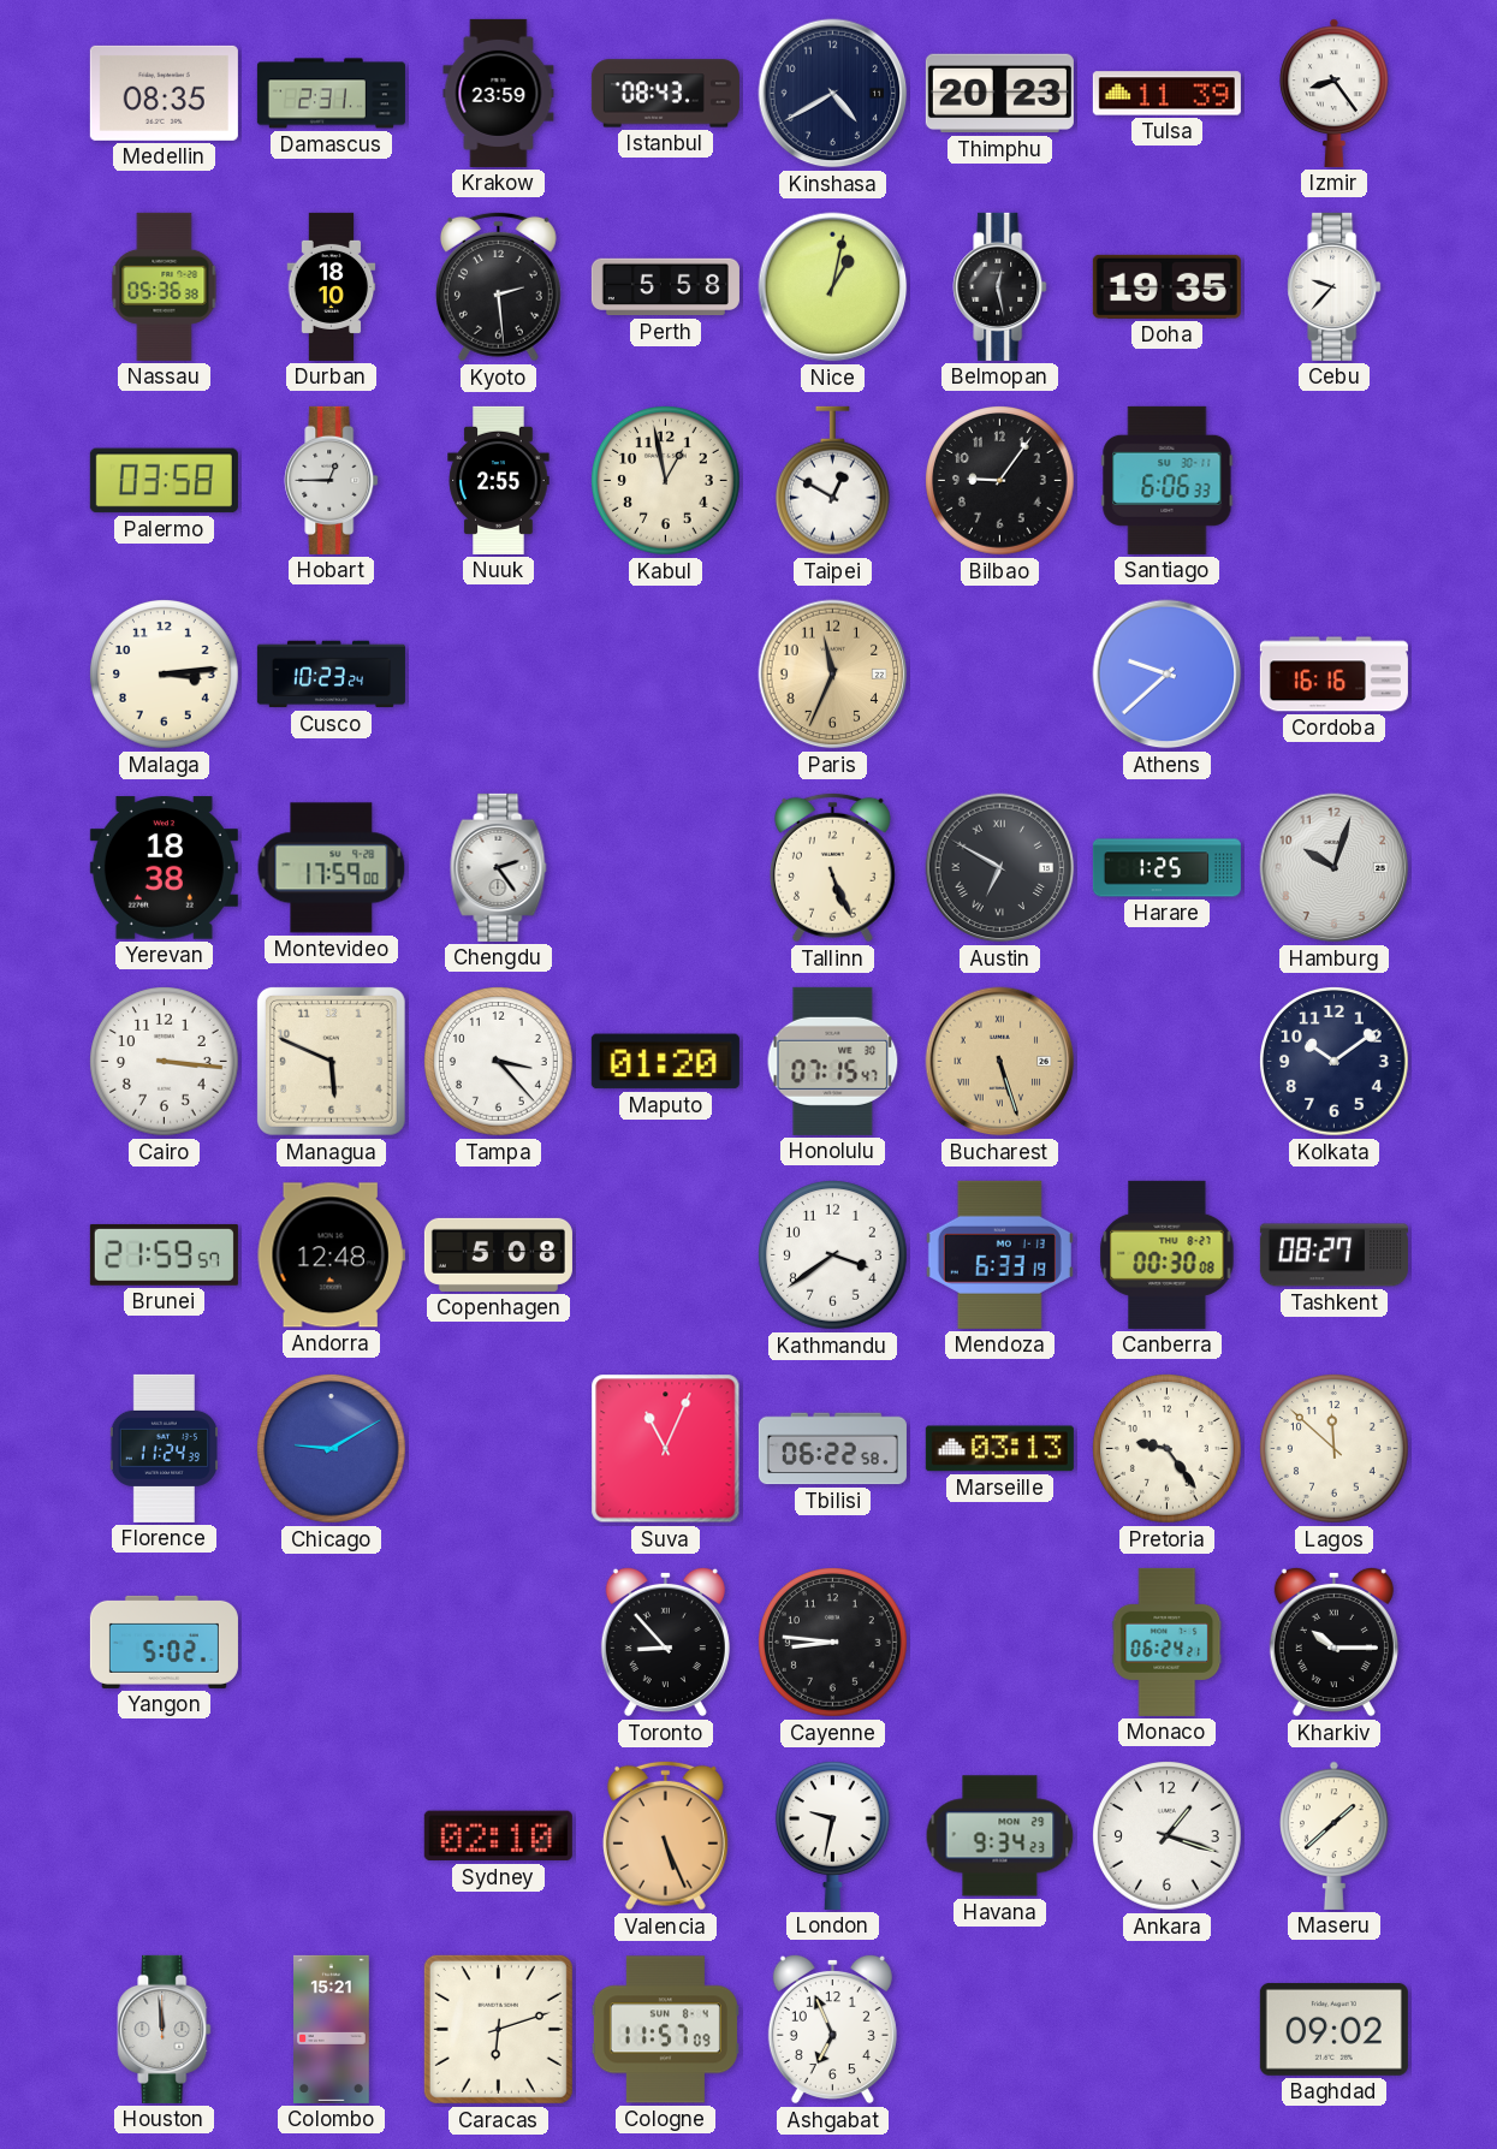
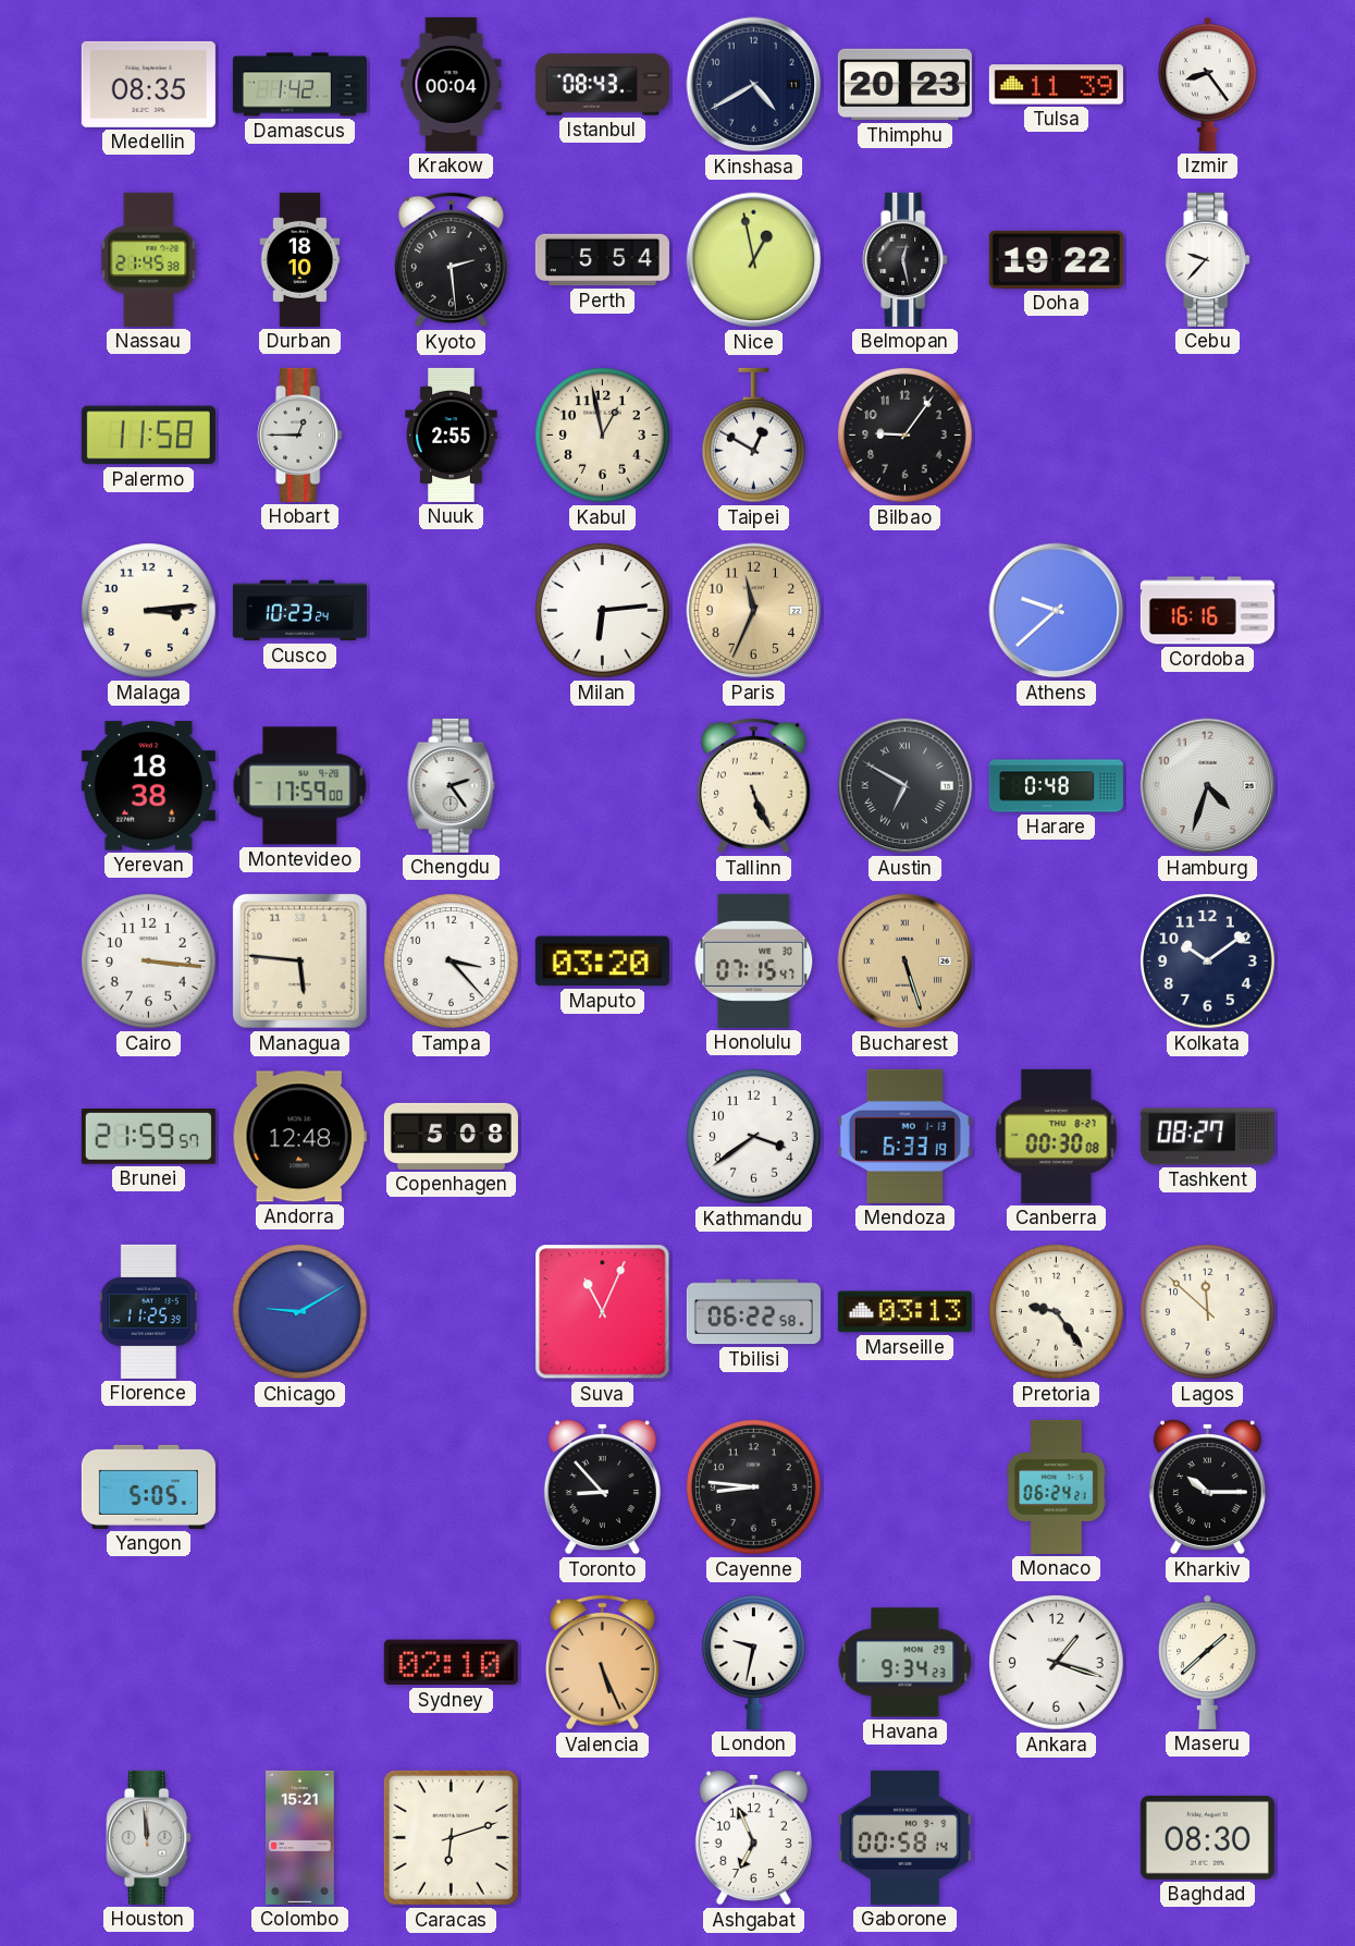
Damascus: 2:31 -> 1:42 (299, 85)
Krakow: 23:59 -> 00:04 (452, 84)
Nassau: 05:36 -> 21:45 (149, 259)
Perth: 5:58 -> 5:54 (602, 260)
Nice: 1:02 -> 12:58 (754, 260)
Doha: 19:35 -> 19:22 (1056, 259)
Palermo: 03:58 -> 11:58 (148, 436)
Santiago: 6:06 -> none (1168, 480)
Milan: none -> 6:14 (603, 611)
Harare: 1:25 -> 0:48 (1056, 786)
Hamburg: 10:03 -> 4:33 (1208, 786)
Managua: 5:49 -> 5:46 (299, 960)
Maputo: 01:20 -> 03:20 (602, 962)
Florence: 11:24 -> 11:25 (148, 1311)
Yangon: 5:02 -> 5:05 (148, 1486)
Cologne: 11:57 -> none (665, 2030)
Gaborone: none -> 00:58 (906, 1837)
Baghdad: 09:02 -> 08:30 (1207, 1837)
